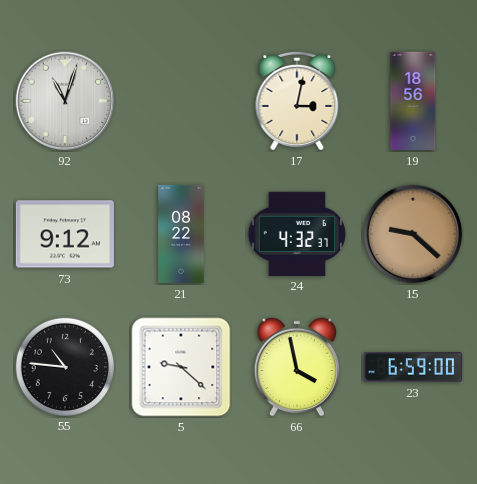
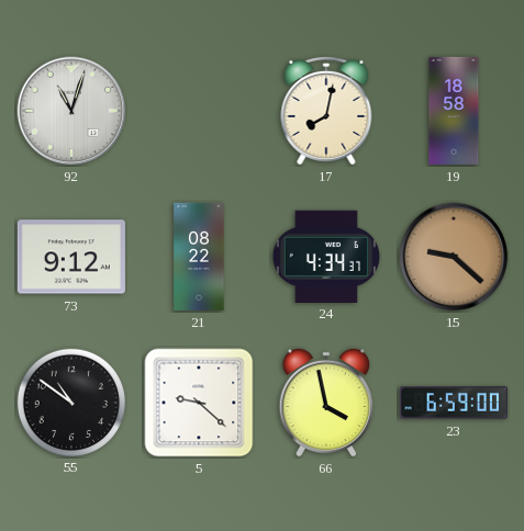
17: 3:02 -> 8:02 (326, 111)
19: 18:56 -> 18:58 (454, 111)
24: 4:32 -> 4:34 (325, 256)
55: 10:46 -> 10:51 (70, 402)
